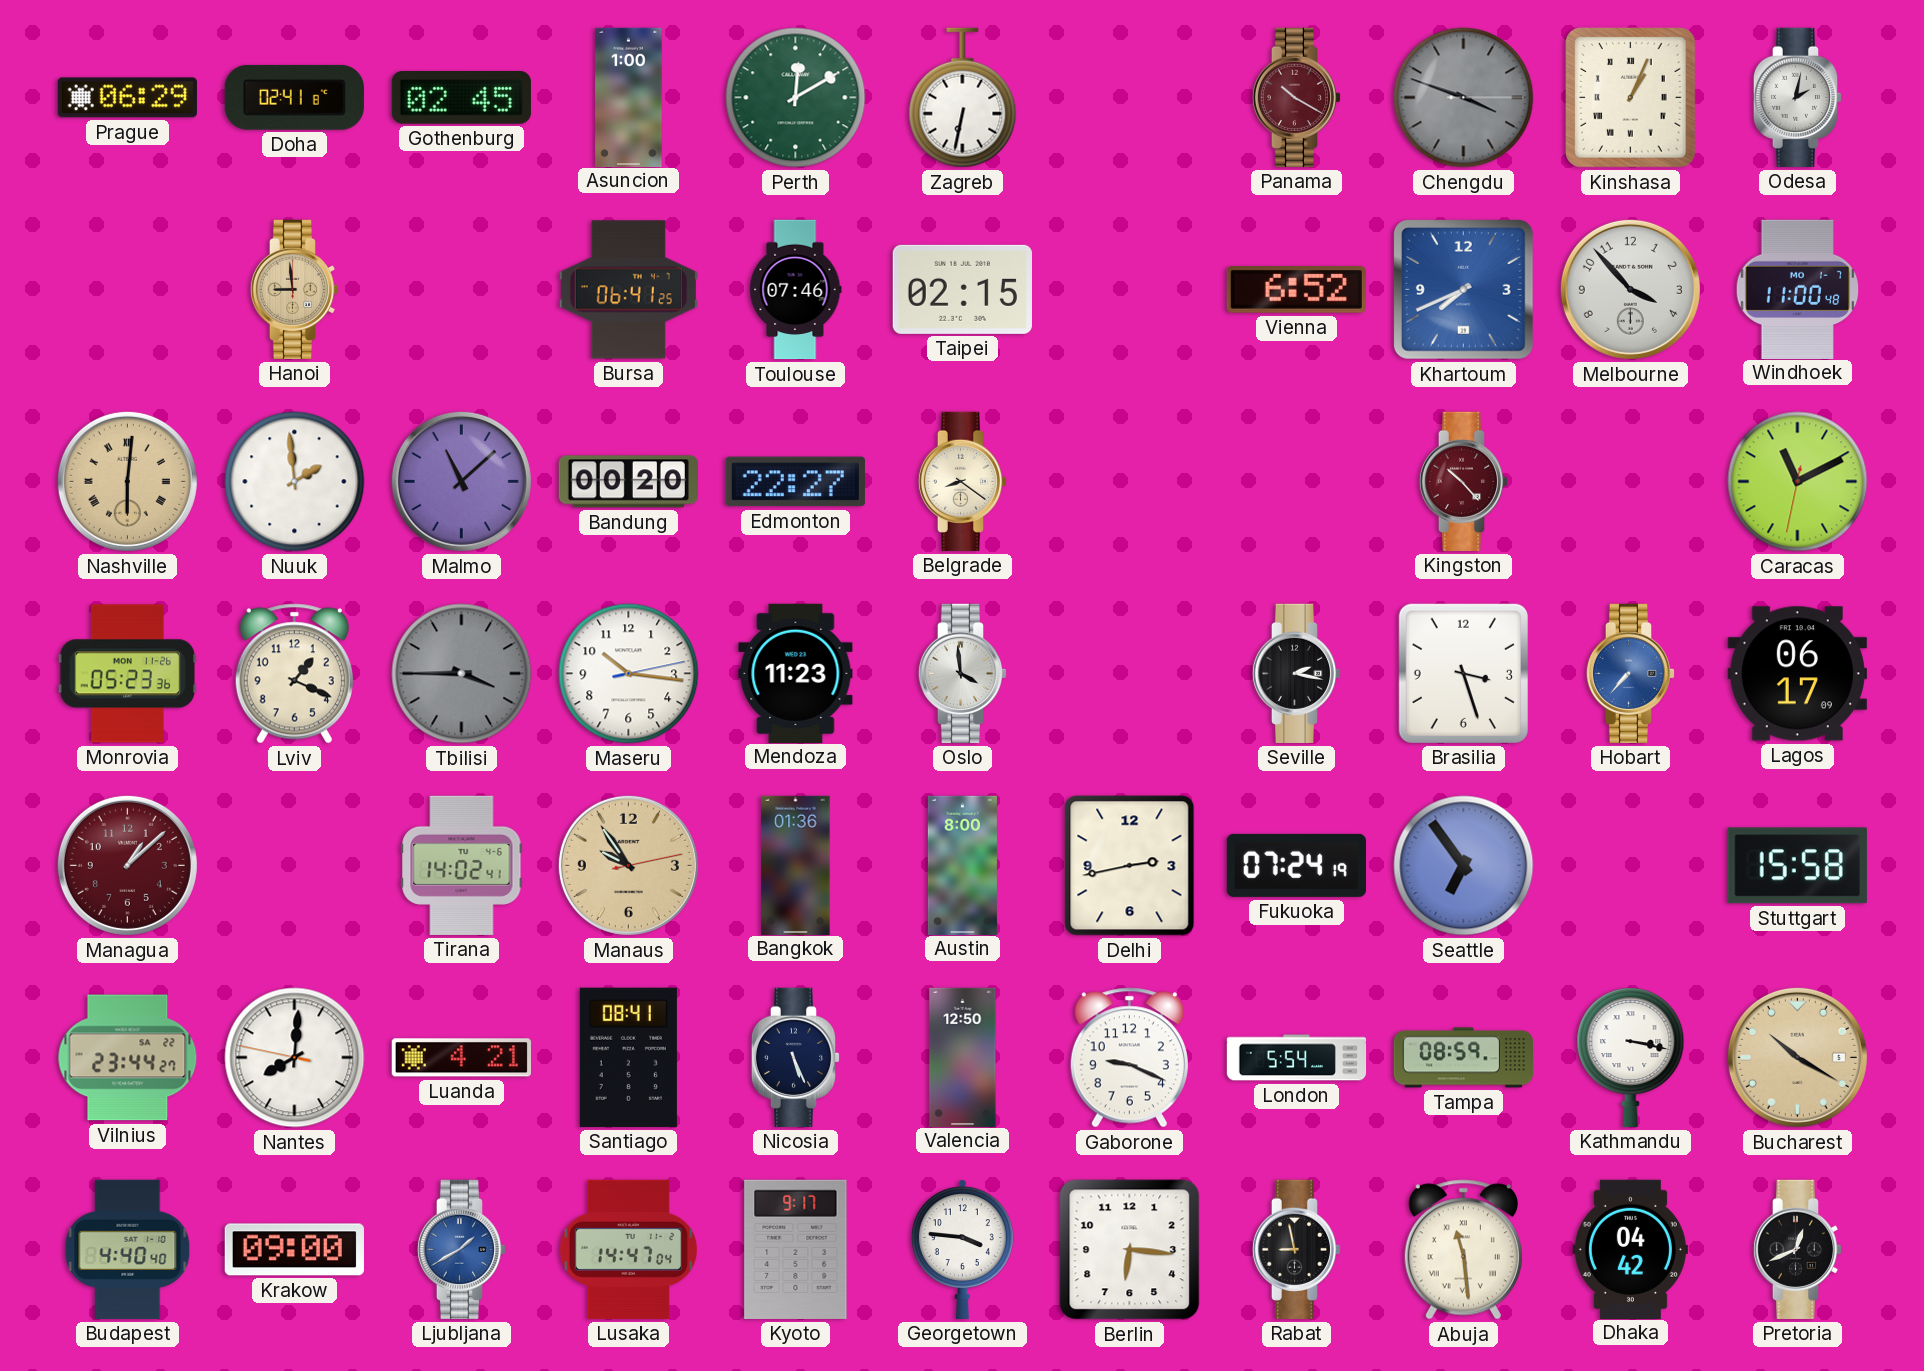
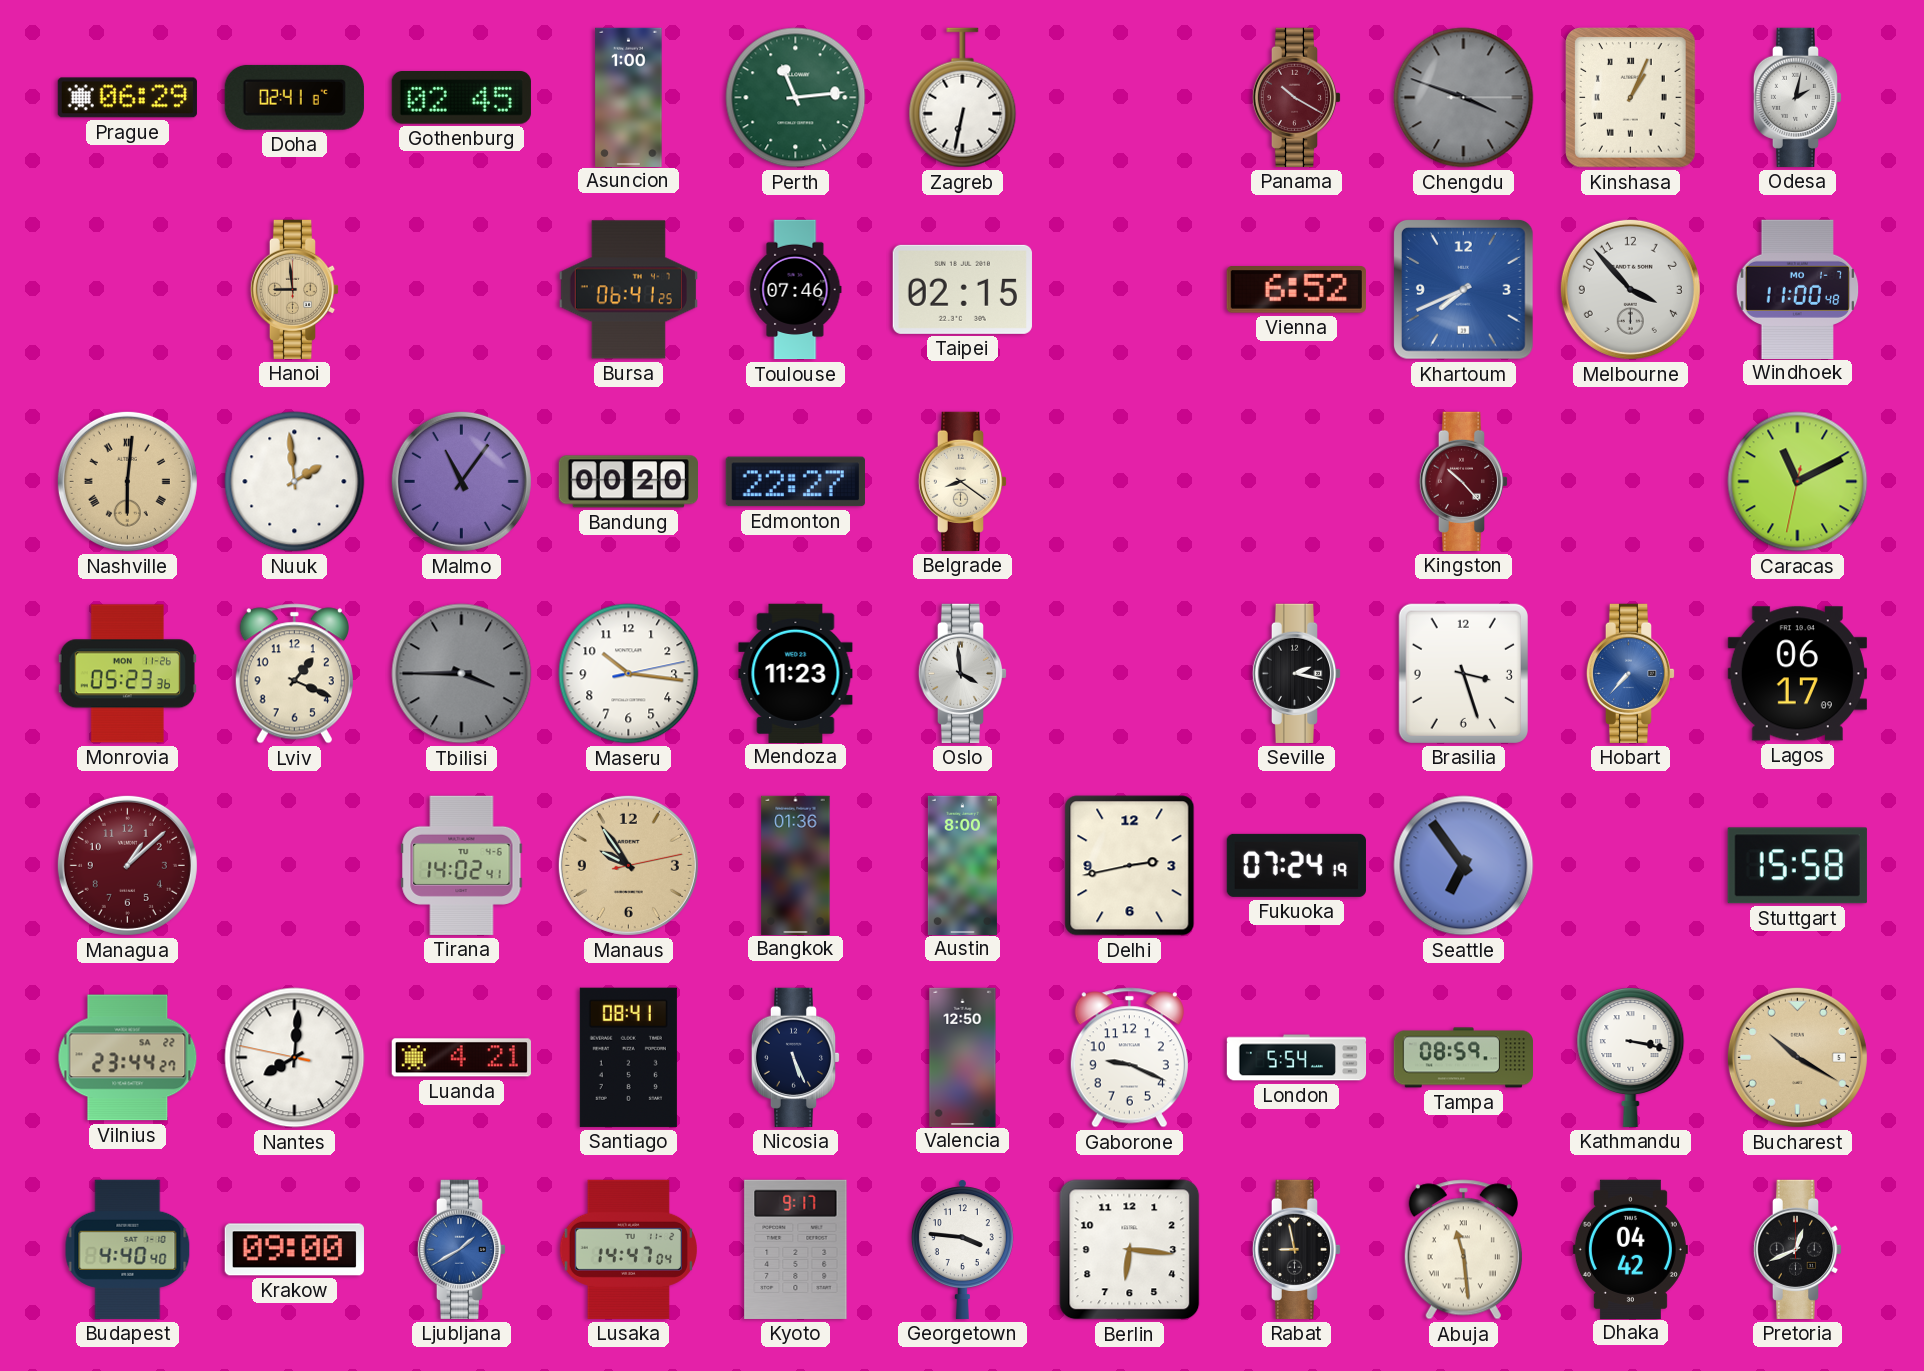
Perth: 12:10 -> 11:14 (796, 98)
Malmo: 11:08 -> 11:06 (461, 481)
